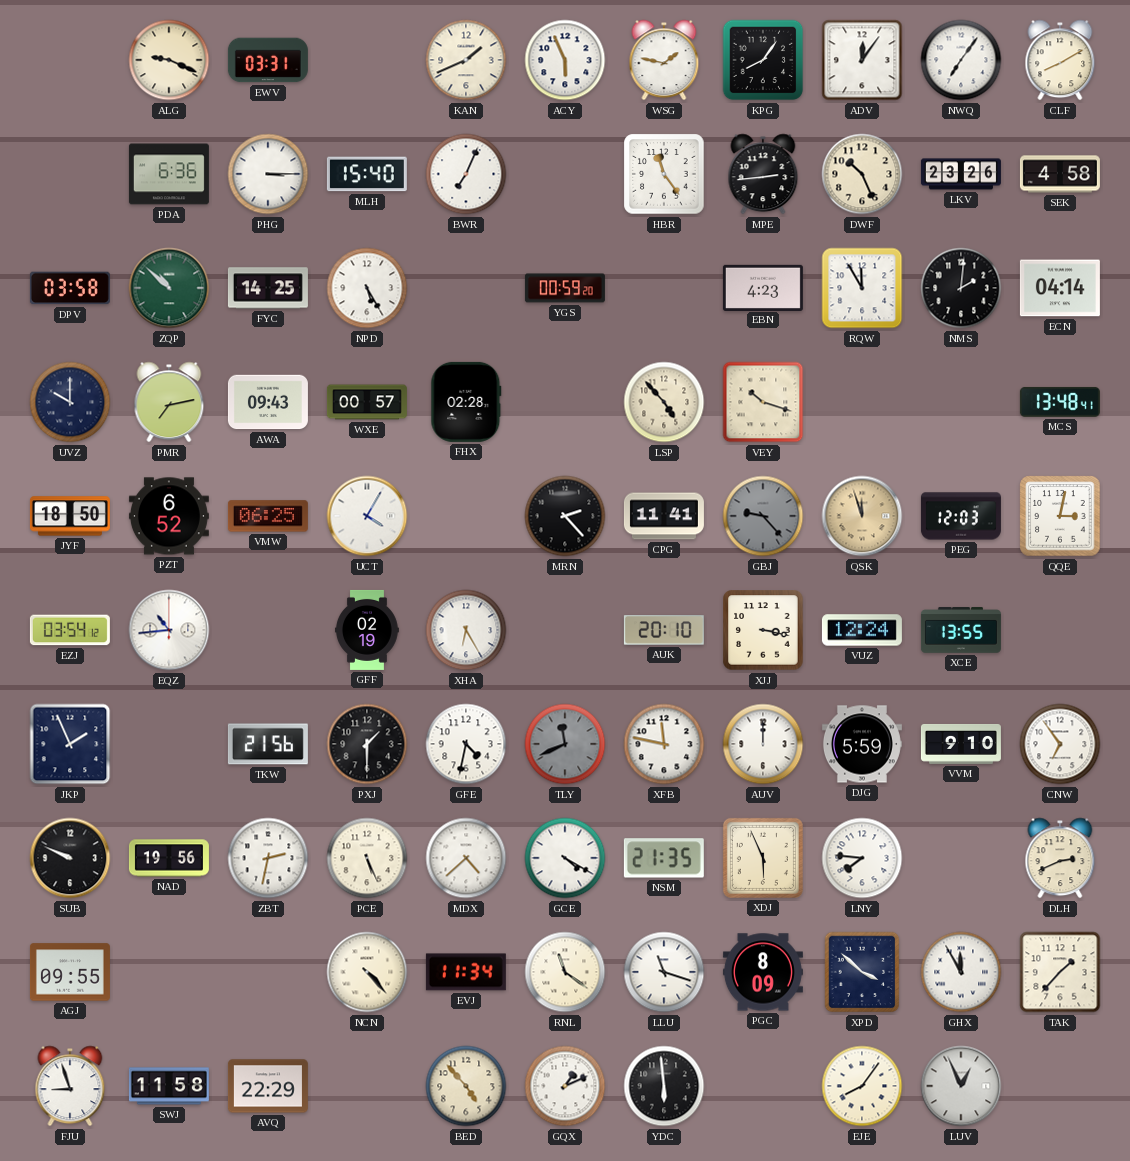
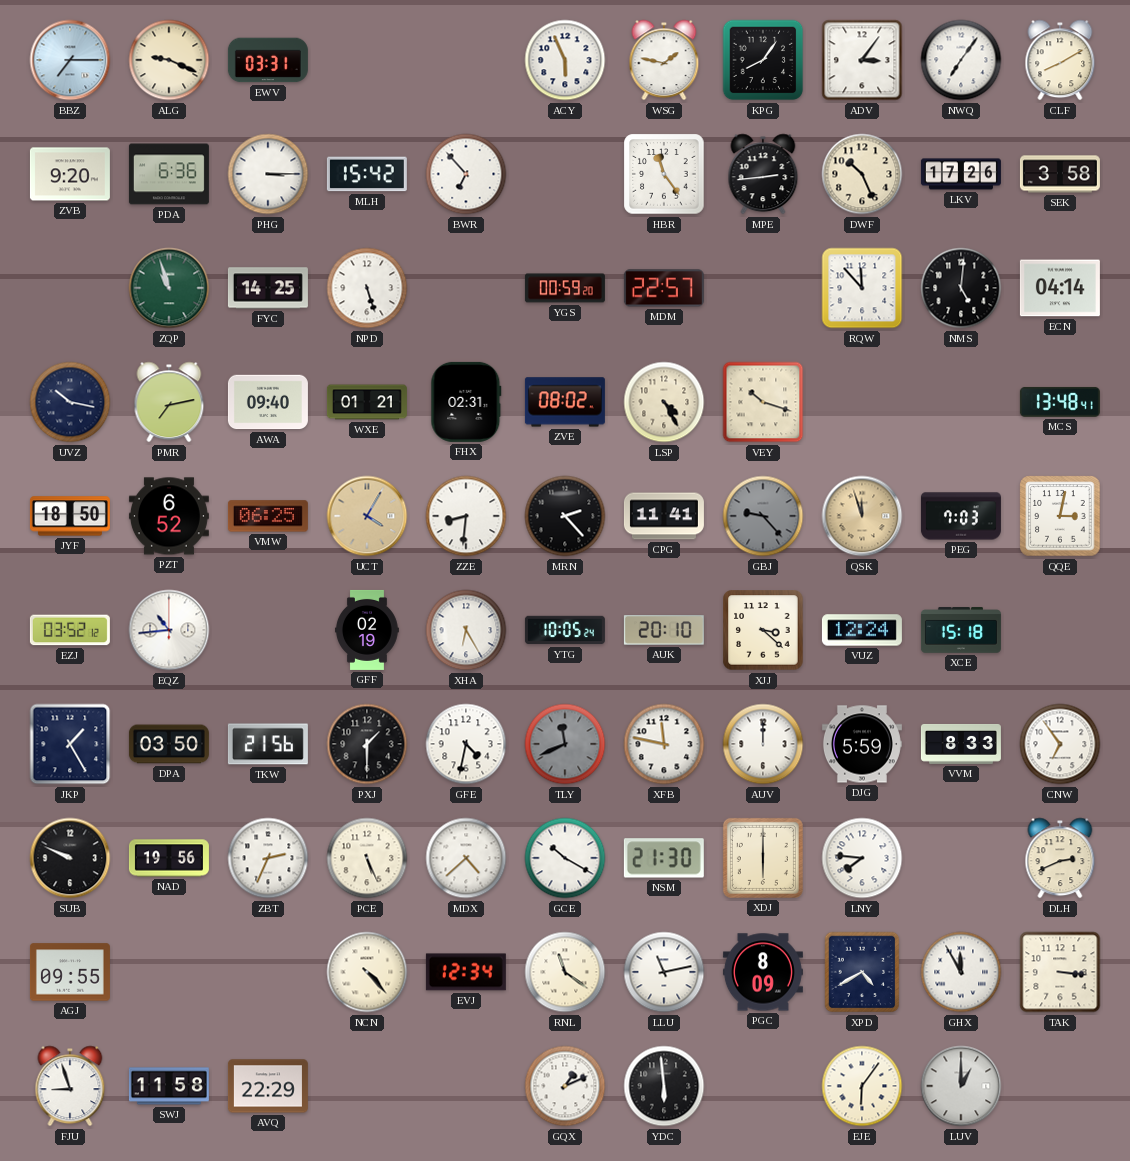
BBZ: none -> 7:15 (70, 60)
KAN: 1:41 -> none (466, 60)
ADV: 12:06 -> 3:06 (862, 60)
ZVB: none -> 9:20 (70, 174)
MLH: 15:40 -> 15:42 (367, 174)
BWR: 7:04 -> 6:53 (466, 174)
LKV: 23:26 -> 17:26 (961, 174)
SEK: 4:58 -> 3:58 (1060, 174)
DPV: 03:58 -> none (70, 288)
ZQP: 10:52 -> 10:57 (169, 288)
NPD: 5:25 -> 5:27 (367, 288)
MDM: none -> 22:57 (664, 288)
EBN: 4:23 -> none (763, 287)
RQW: 11:55 -> 11:53 (862, 288)
NMS: 2:01 -> 5:01 (961, 288)
UVZ: 10:00 -> 10:17 (70, 402)
AWA: 09:43 -> 09:40 (268, 402)
WXE: 00:57 -> 01:21 (367, 402)
FHX: 02:28 -> 02:31 (466, 402)
ZVE: none -> 08:02 (565, 402)
LSP: 4:53 -> 4:25 (664, 402)
UCT dial: white -> champagne (367, 516)
ZZE: none -> 8:31 (466, 516)
PEG: 12:03 -> 7:03 (961, 516)
EZJ: 03:54 -> 03:52 (70, 630)
YTG: none -> 10:05 (565, 630)
XJJ: 3:17 -> 3:22 (763, 630)
XCE: 13:55 -> 15:18 (961, 630)
JKP: 1:56 -> 1:25 (70, 744)
DPA: none -> 03:50 (169, 744)
VVM: 9:10 -> 8:33 (961, 744)
ZBT: 2:32 -> 2:34 (268, 858)
GCE: 4:20 -> 10:20 (565, 858)
NSM: 21:35 -> 21:30 (664, 858)
XDJ: 5:56 -> 6:00 (763, 858)
EVJ: 11:34 -> 12:34 (466, 972)
LLU: 11:18 -> 11:13 (664, 972)
XPD: 3:52 -> 4:40 (862, 972)
TAK: 1:37 -> 3:16 (1060, 972)
BED: 4:53 -> none (466, 1086)
EJE: 8:06 -> 6:06 (862, 1086)
LUV: 12:56 -> 1:00 (961, 1086)
